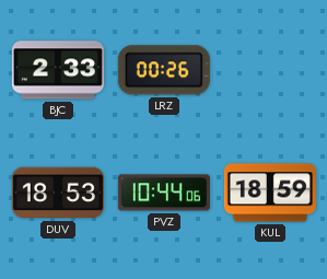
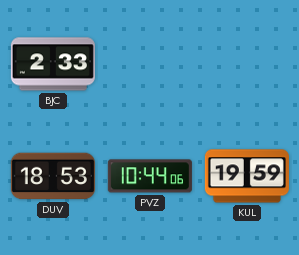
LRZ: 00:26 -> none (164, 70)
KUL: 18:59 -> 19:59 (247, 176)
